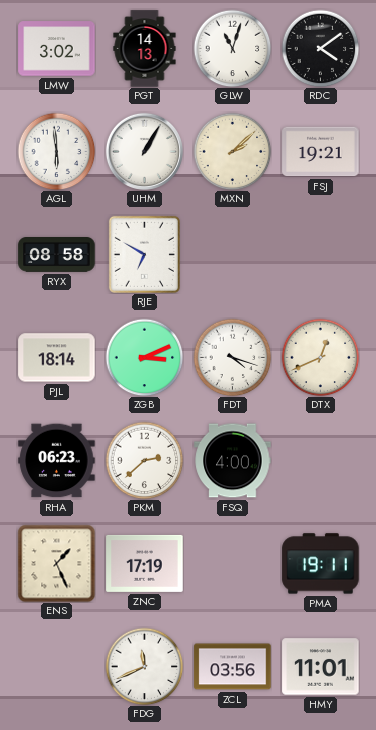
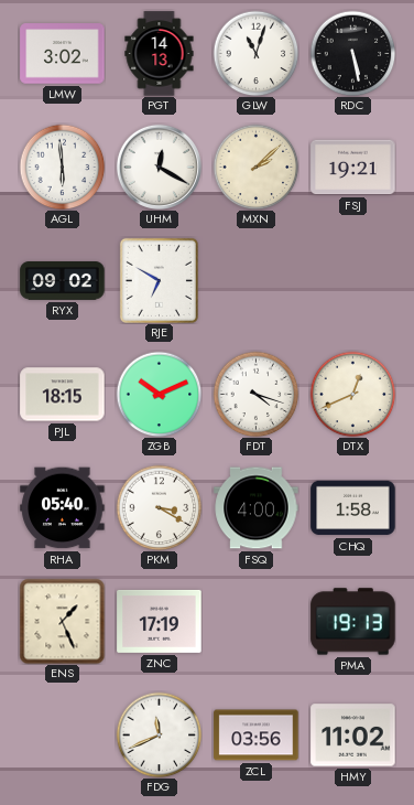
RDC: 4:09 -> 5:28 (352, 53)
UHM: 1:05 -> 12:20 (159, 167)
RYX: 08:58 -> 09:02 (63, 281)
PJL: 18:14 -> 18:15 (63, 395)
ZGB: 3:11 -> 10:11 (159, 394)
RHA: 06:23 -> 05:40 (63, 508)
PKM: 2:38 -> 3:20 (159, 507)
CHQ: none -> 1:58 (353, 508)
PMA: 19:11 -> 19:13 (353, 622)
HMY: 11:01 -> 11:02 (353, 736)
